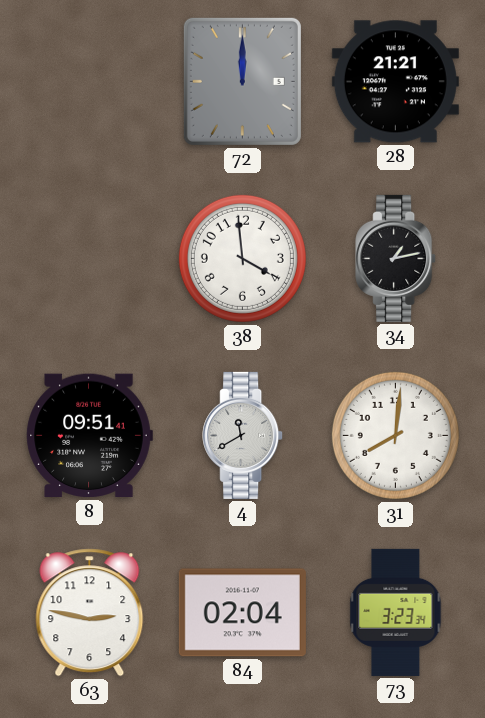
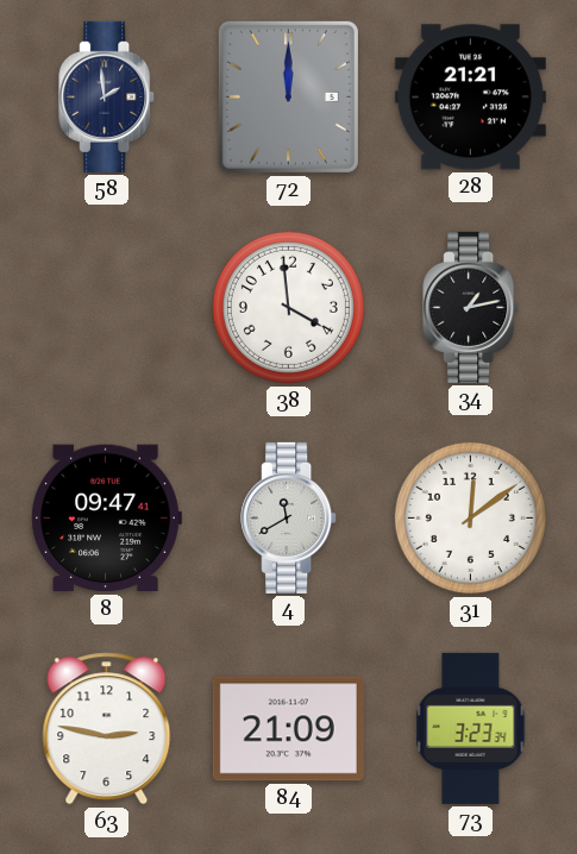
58: none -> 1:59 (107, 96)
8: 09:51 -> 09:47 (106, 519)
31: 8:01 -> 12:09 (470, 517)
84: 02:04 -> 21:09 (288, 729)
